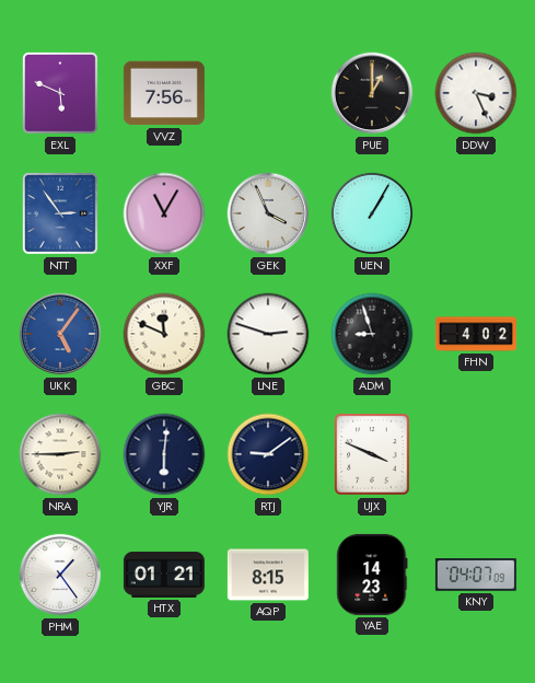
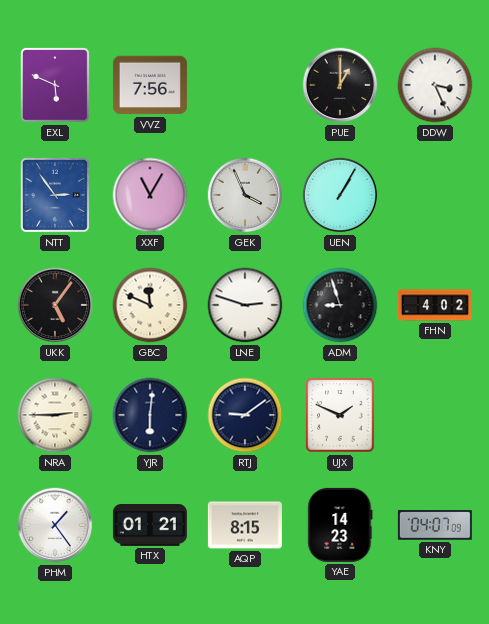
UKK dial: blue -> black (55, 305)
UJX: 3:49 -> 1:49 (340, 415)
